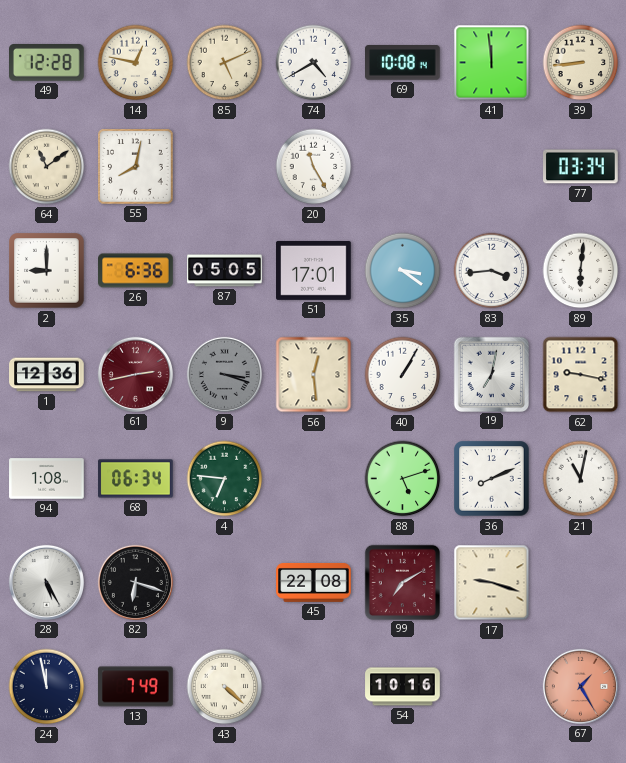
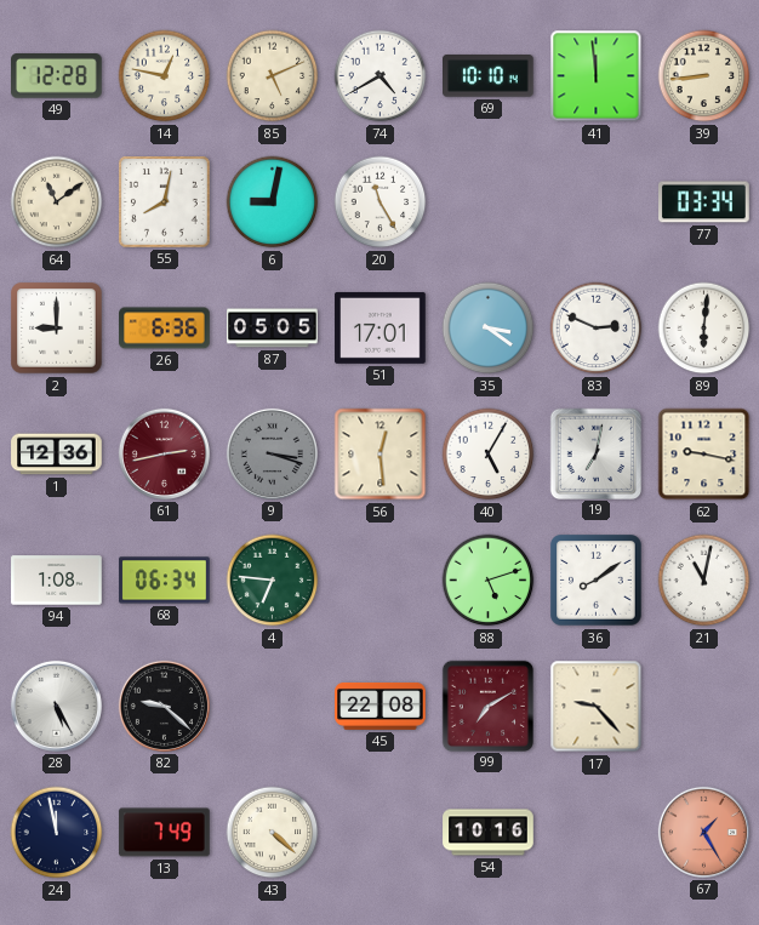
69: 10:08 -> 10:10 (489, 76)
6: none -> 9:02 (273, 202)
83: 3:44 -> 2:49 (597, 329)
40: 1:05 -> 5:05 (489, 455)
36: 8:11 -> 8:09 (597, 581)
82: 6:18 -> 9:22 (164, 706)
17: 9:18 -> 9:23 (597, 707)
